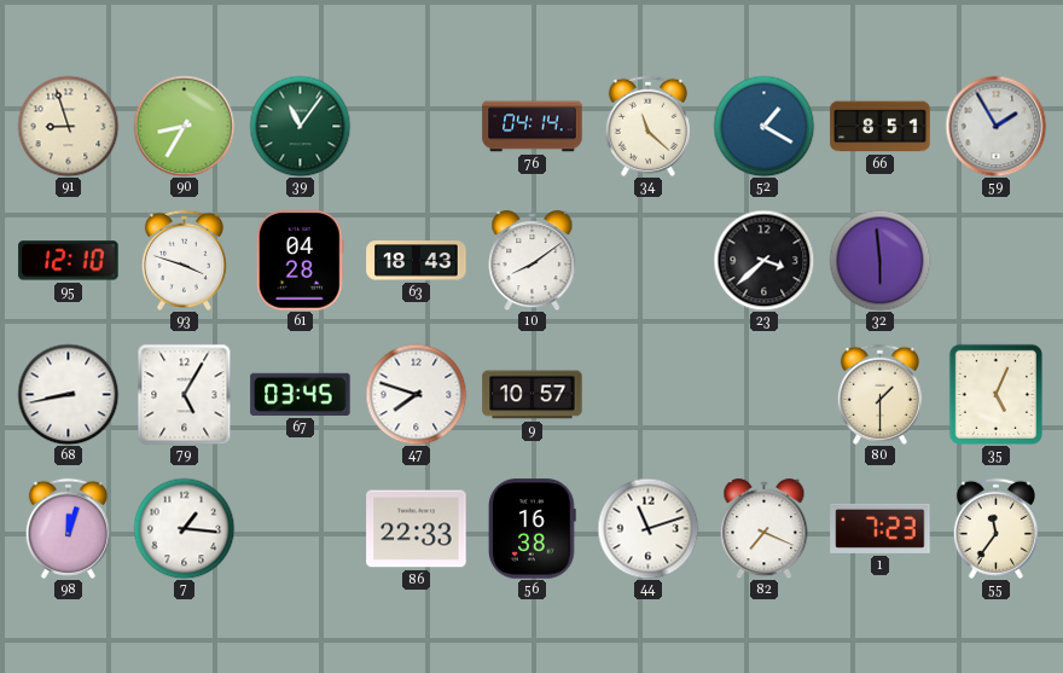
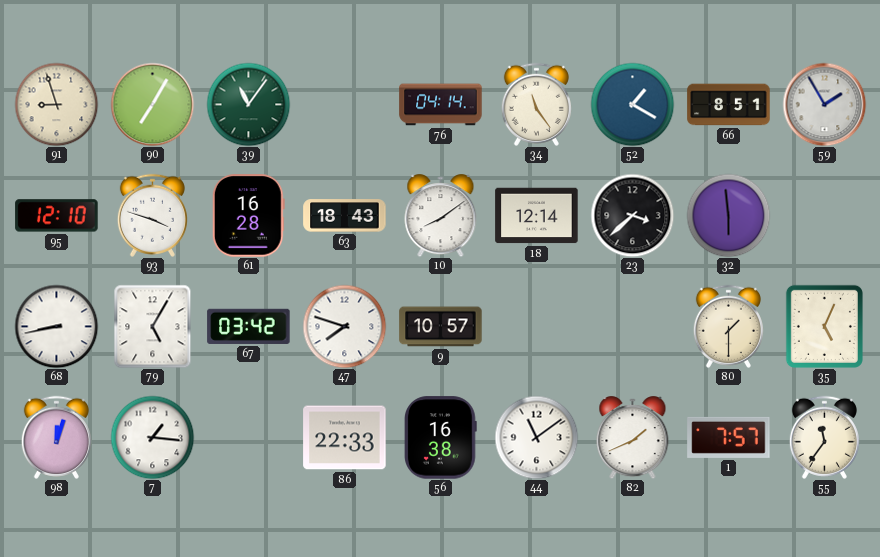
90: 8:35 -> 7:05 (152, 104)
34: 11:22 -> 11:24 (536, 104)
61: 04:28 -> 16:28 (248, 216)
18: none -> 12:14 (537, 216)
67: 03:45 -> 03:42 (249, 326)
44: 11:12 -> 11:09 (536, 437)
82: 7:19 -> 1:41 (633, 438)
1: 7:23 -> 7:57 (729, 437)
